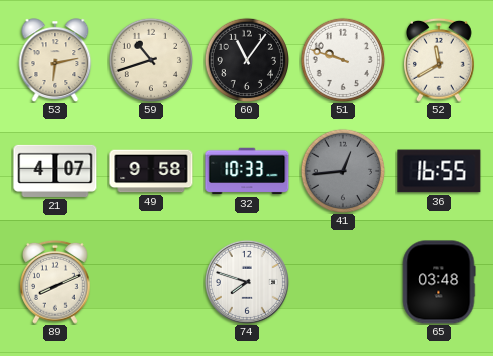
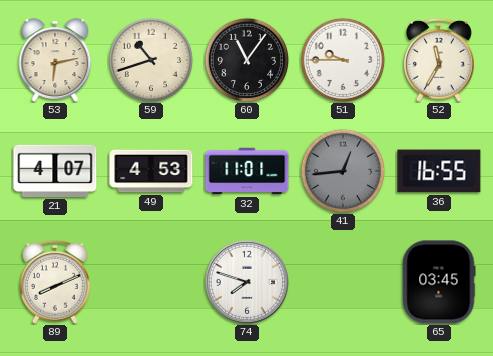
51: 9:48 -> 9:45 (342, 59)
52: 11:40 -> 11:35 (440, 60)
49: 9:58 -> 4:53 (151, 171)
32: 10:33 -> 11:01 (247, 171)
65: 03:48 -> 03:45 (439, 282)
